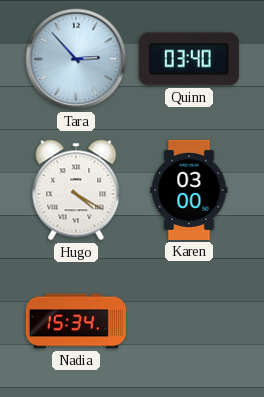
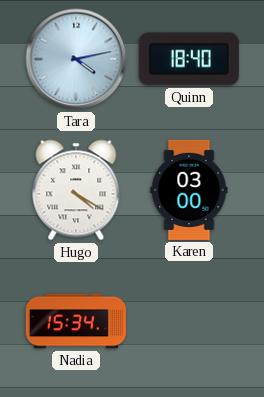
Tara: 2:53 -> 4:13 (76, 59)
Quinn: 03:40 -> 18:40 (189, 59)
